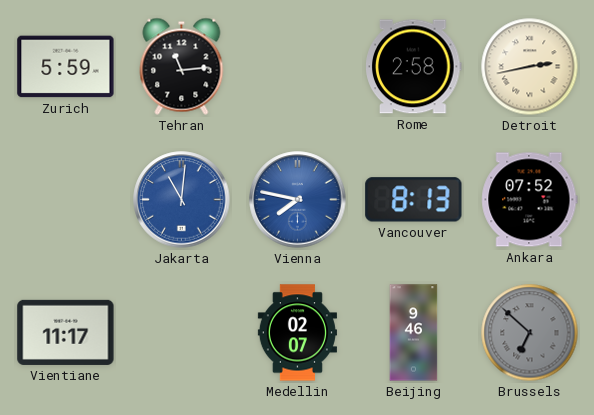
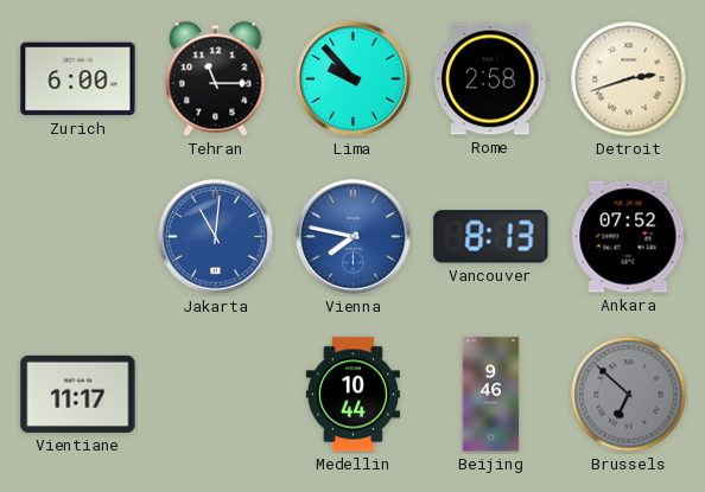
Zurich: 5:59 -> 6:00 (78, 79)
Tehran: 11:14 -> 11:15 (216, 78)
Lima: none -> 9:53 (354, 79)
Detroit: 2:43 -> 2:42 (629, 79)
Medellin: 02:07 -> 10:44 (352, 395)
